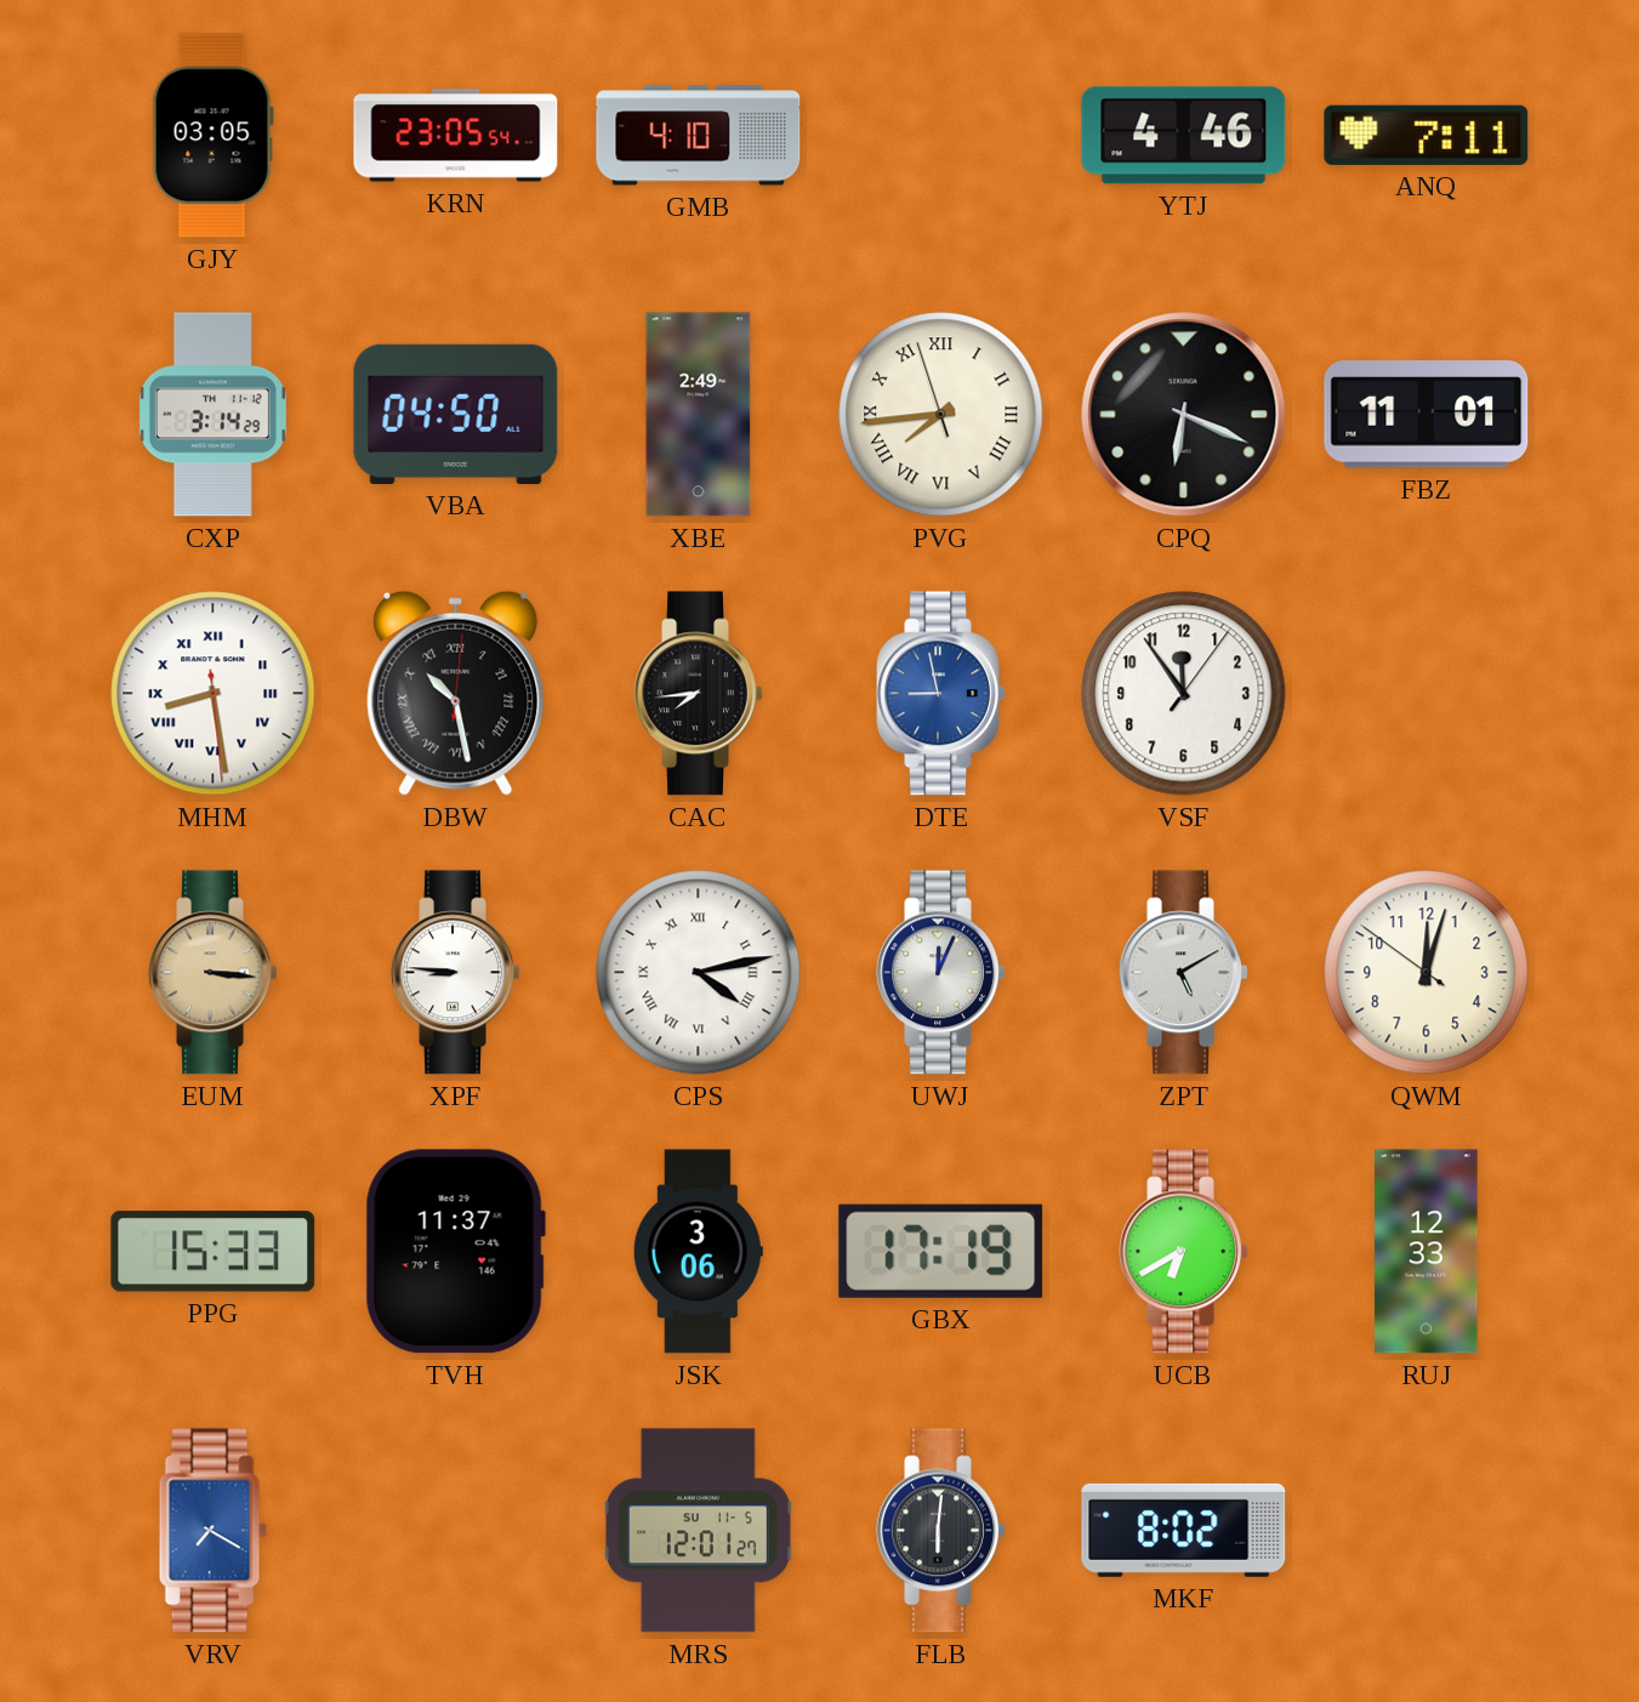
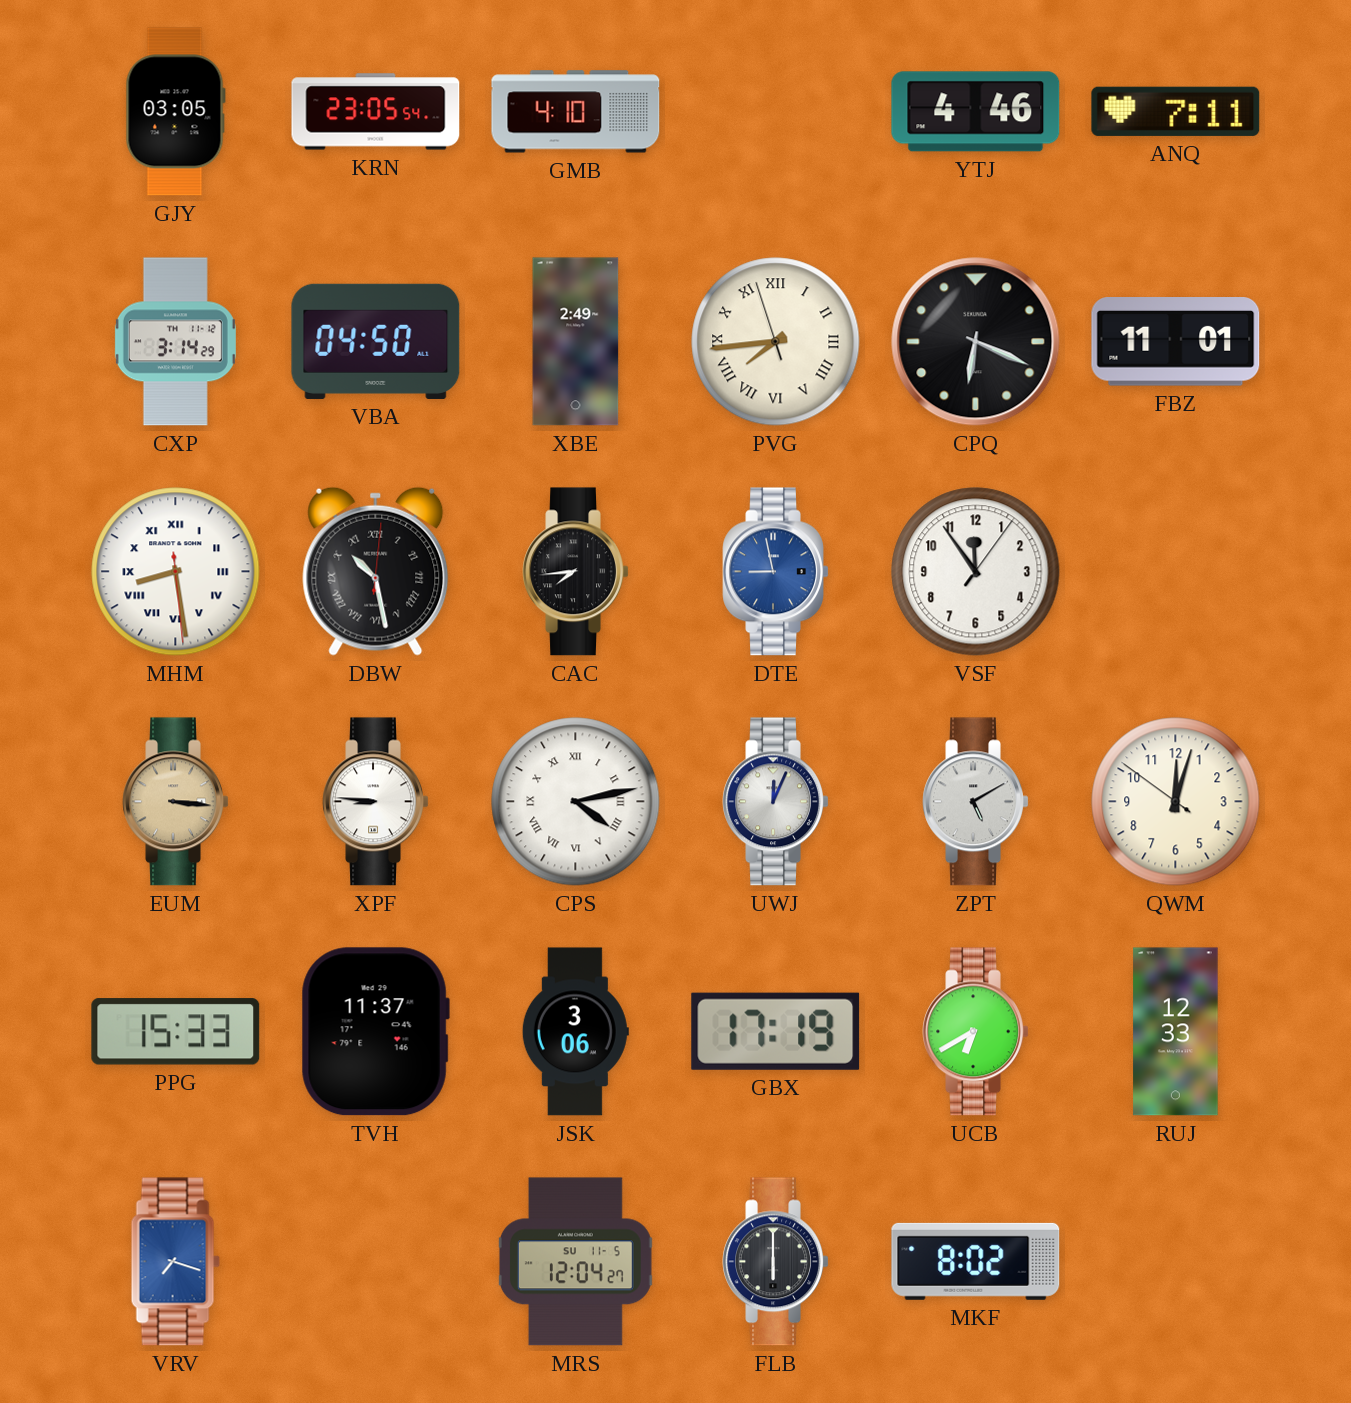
VRV: 7:20 -> 7:18 (175, 1262)
MRS: 12:01 -> 12:04 (575, 1262)
FLB: 6:01 -> 6:00 (776, 1262)
